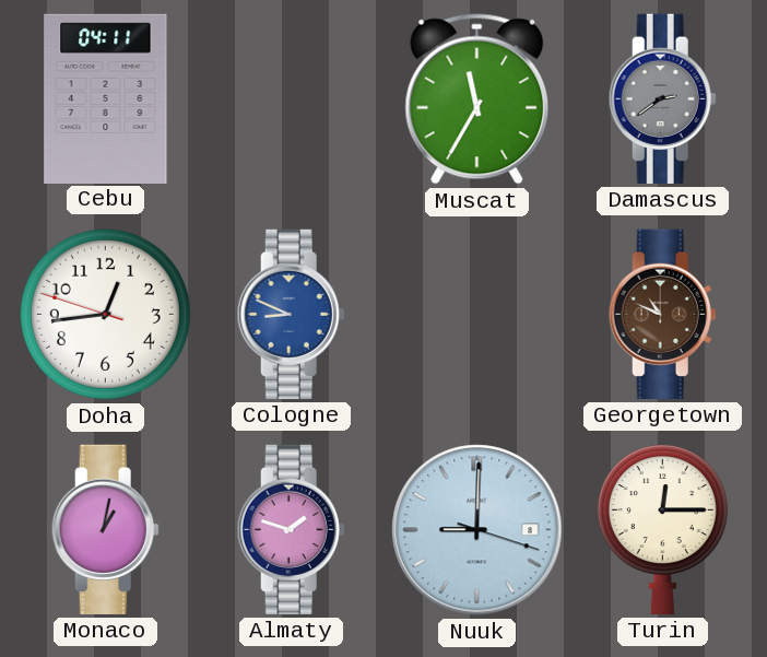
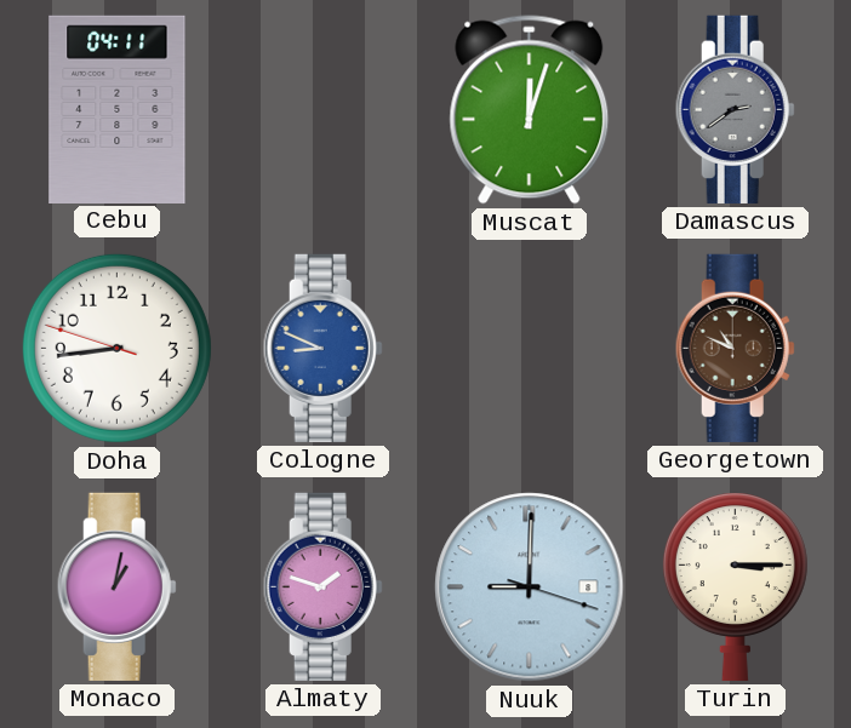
Muscat: 11:35 -> 12:03 (530, 110)
Doha: 12:43 -> 8:43 (116, 348)
Turin: 12:15 -> 3:15 (735, 586)
